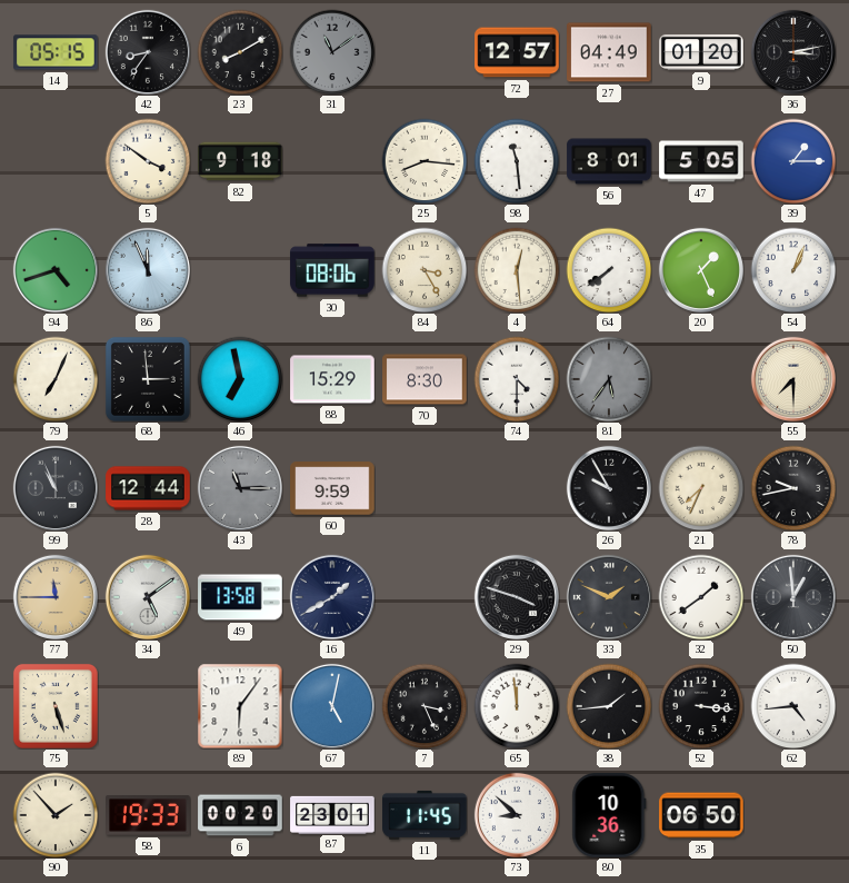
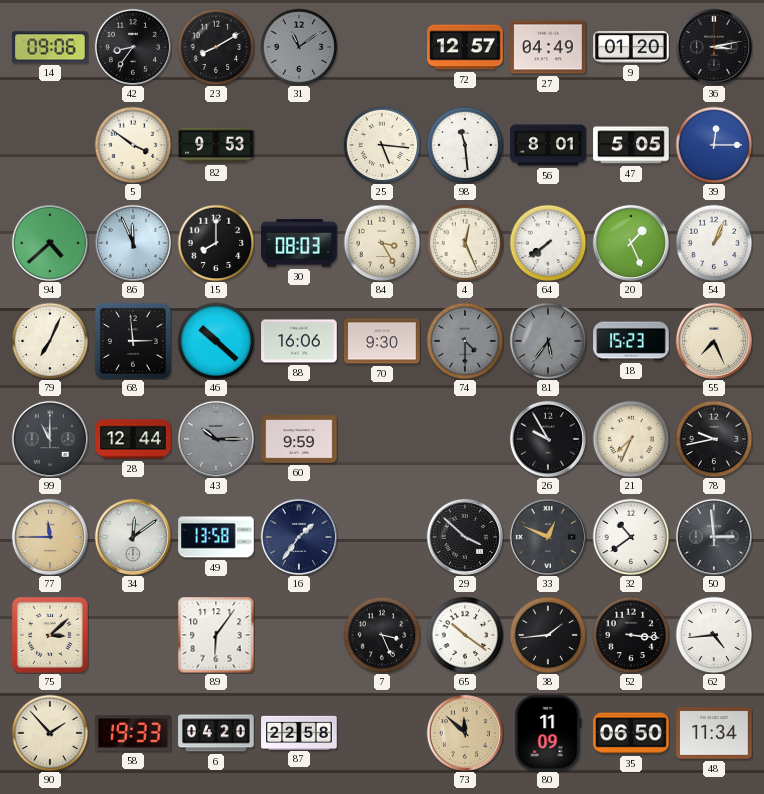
14: 05:15 -> 09:06 (50, 47)
82: 9:18 -> 9:53 (216, 145)
25: 8:16 -> 5:16 (382, 145)
39: 1:15 -> 12:15 (714, 145)
94: 4:42 -> 4:38 (50, 243)
15: none -> 8:00 (216, 243)
30: 08:06 -> 08:03 (299, 243)
4: 12:29 -> 12:26 (465, 243)
46: 6:58 -> 10:22 (216, 341)
88: 15:29 -> 16:06 (299, 341)
70: 8:30 -> 9:30 (382, 341)
74 dial: white -> grey (465, 341)
18: none -> 15:23 (631, 341)
55: 7:30 -> 7:26 (714, 341)
99: 10:56 -> 11:00 (50, 439)
43: 11:15 -> 10:15 (216, 439)
34: 5:09 -> 12:09 (133, 537)
16: 1:40 -> 1:36 (299, 537)
29: 3:48 -> 3:52 (465, 537)
33: 1:49 -> 12:49 (548, 537)
32: 1:39 -> 10:39 (631, 537)
50: 12:59 -> 2:59 (714, 537)
75: 5:27 -> 3:08 (50, 635)
67: 5:02 -> none (332, 706)
65: 11:59 -> 10:21 (465, 635)
6: 00:20 -> 04:20 (216, 733)
87: 23:01 -> 22:58 (299, 732)
11: 11:45 -> none (425, 815)
73: 8:52 -> 11:52 (465, 733)
73 dial: white -> champagne (465, 733)
80: 10:36 -> 11:09 (548, 733)
48: none -> 11:34 (714, 733)
